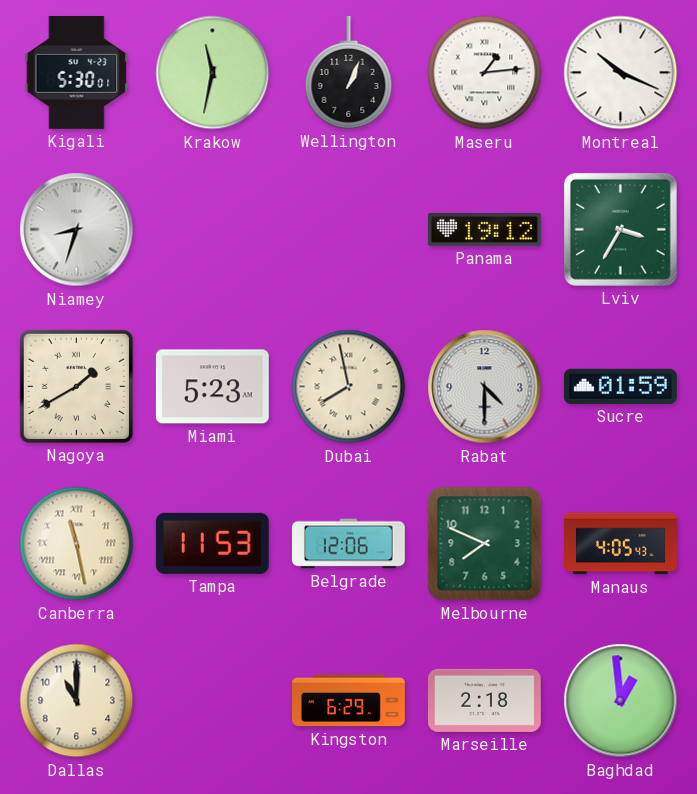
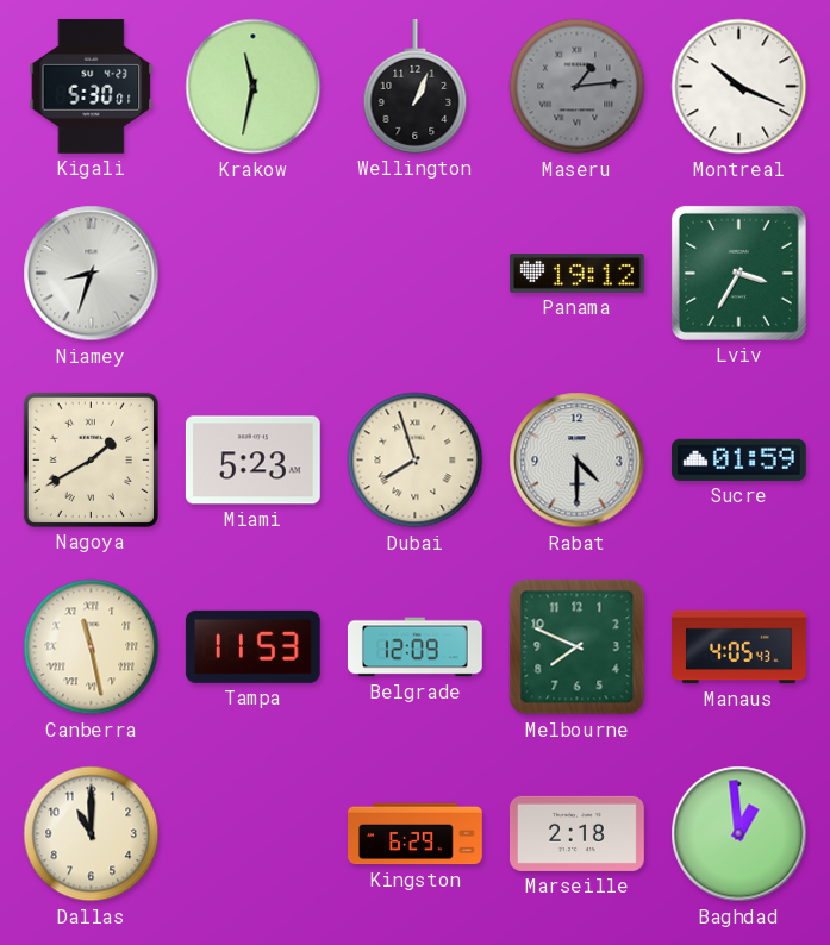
Maseru dial: white -> grey (578, 87)
Dubai: 7:58 -> 7:57 (416, 461)
Belgrade: 12:06 -> 12:09 (414, 647)
